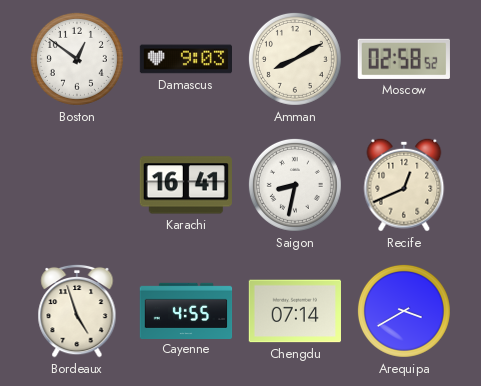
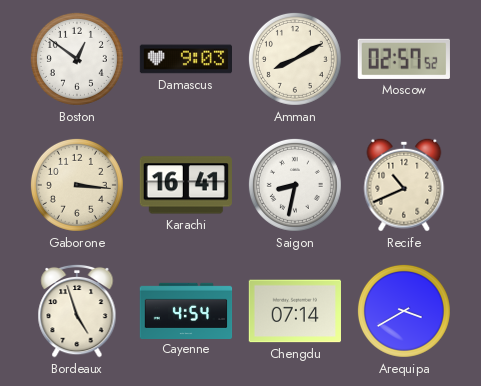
Moscow: 02:58 -> 02:57 (404, 59)
Gaborone: none -> 3:16 (77, 185)
Recife: 12:41 -> 10:41 (404, 185)
Cayenne: 4:55 -> 4:54 (186, 310)
